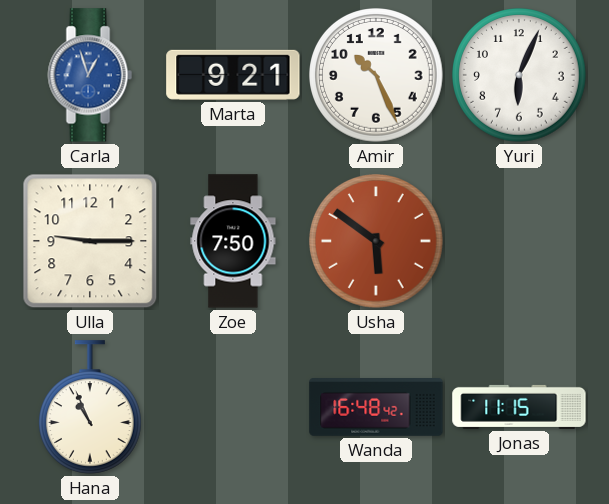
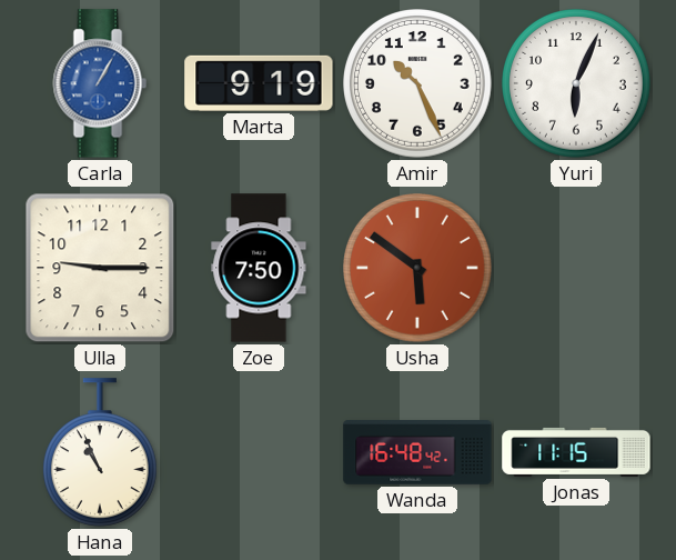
Carla: 12:57 -> 1:05 (100, 83)
Marta: 9:21 -> 9:19 (259, 83)
